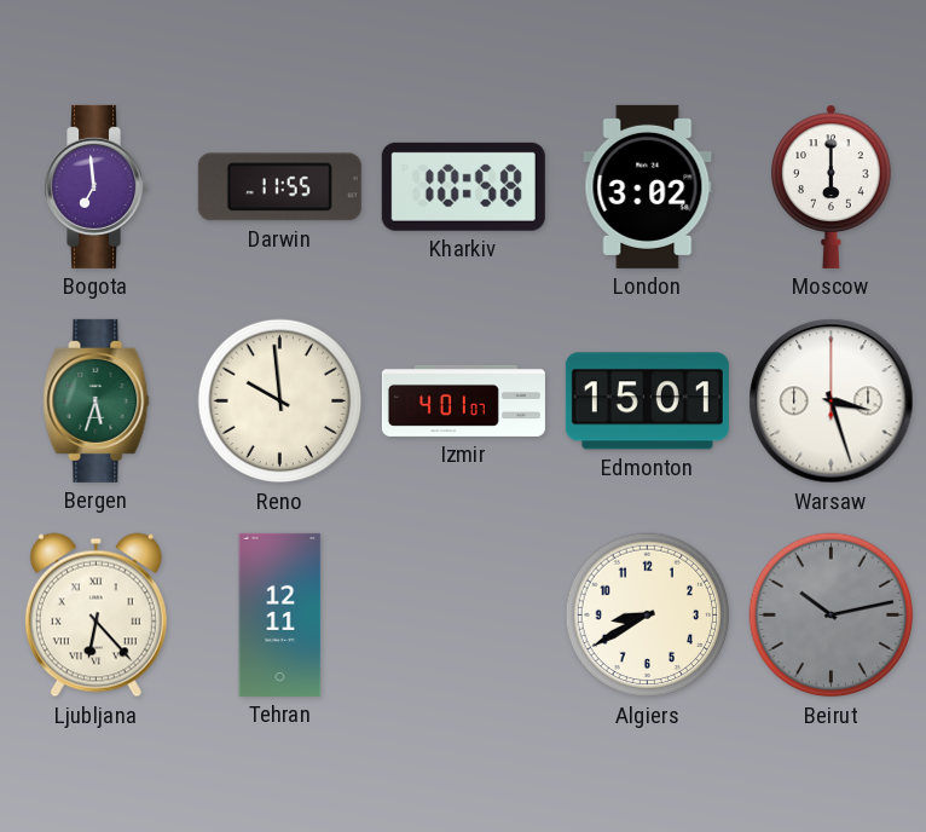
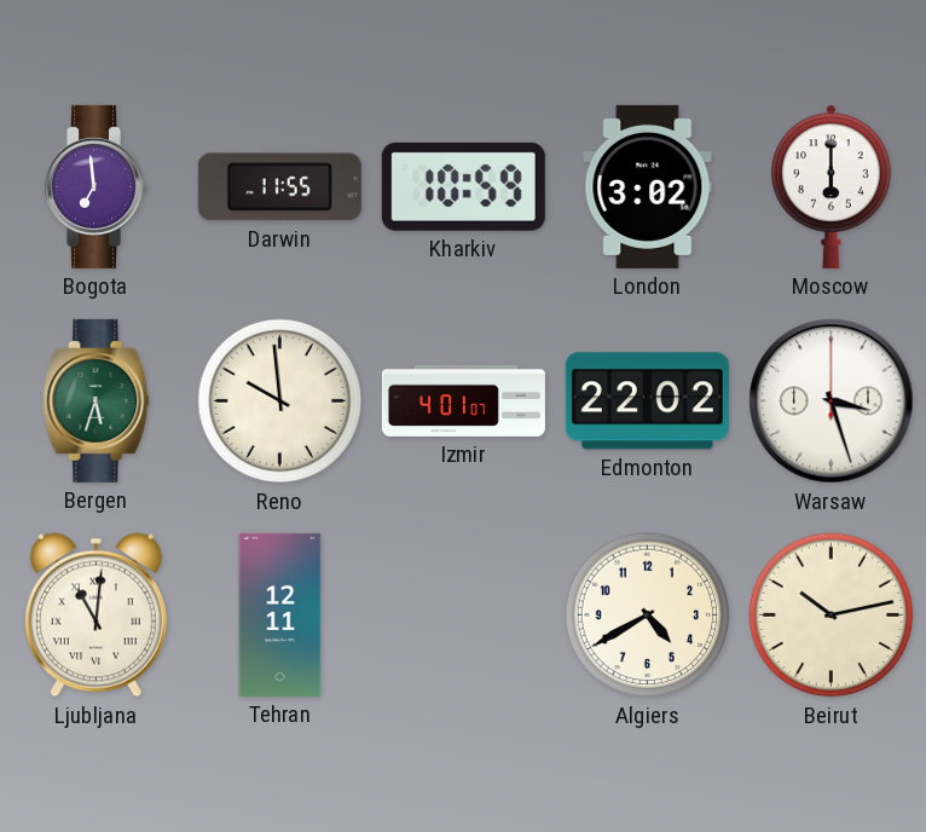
Kharkiv: 10:58 -> 10:59 (463, 186)
Edmonton: 15:01 -> 22:02 (647, 401)
Ljubljana: 6:23 -> 11:01 (96, 616)
Algiers: 8:40 -> 4:40 (648, 616)
Beirut dial: grey -> cream (832, 616)
